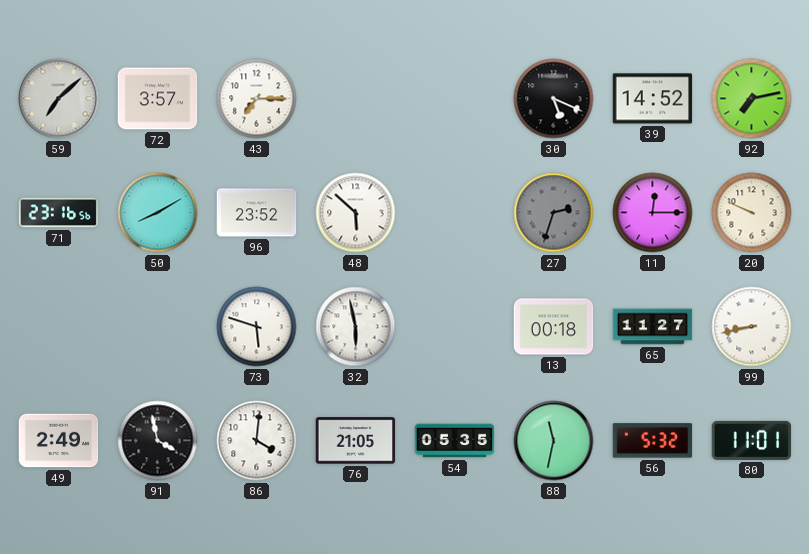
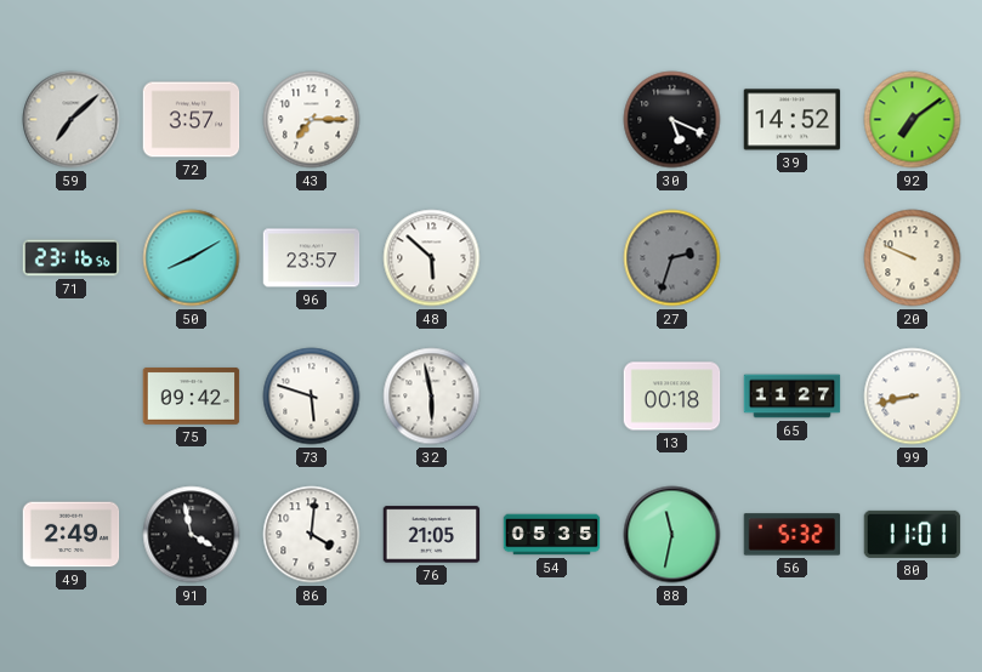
92: 7:13 -> 7:09 (913, 120)
96: 23:52 -> 23:57 (312, 258)
11: 12:15 -> none (653, 213)
75: none -> 09:42 (192, 397)
